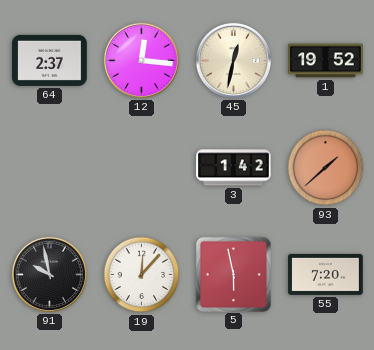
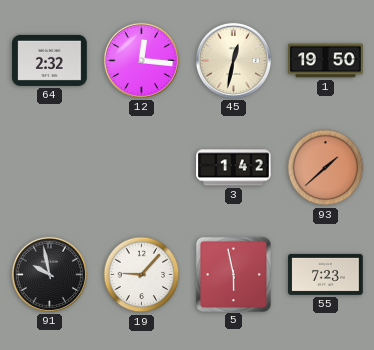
64: 2:37 -> 2:32 (50, 60)
1: 19:52 -> 19:50 (326, 61)
19: 12:07 -> 9:07 (142, 275)
55: 7:20 -> 7:23 (326, 274)
